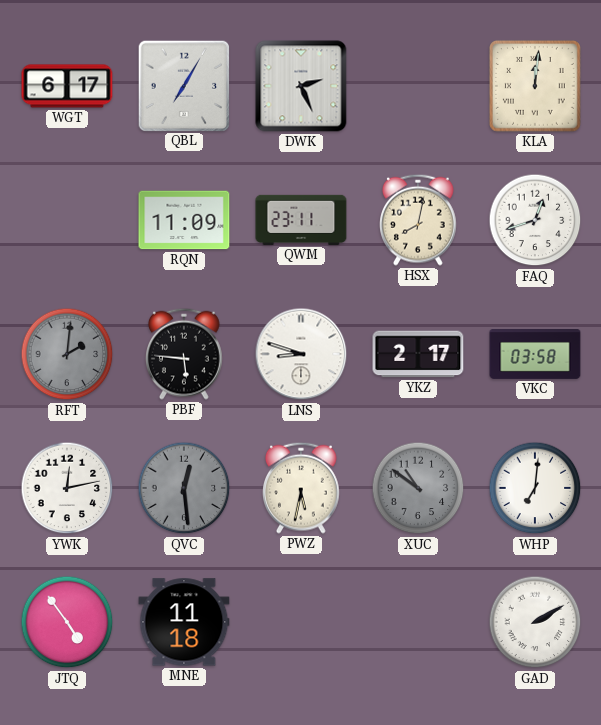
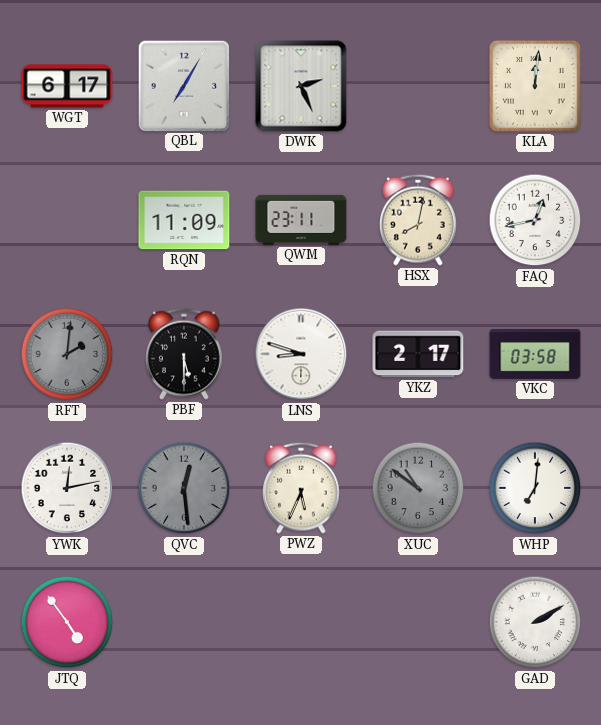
FAQ: 12:42 -> 12:43 (535, 220)
PBF: 5:46 -> 5:30 (185, 354)
PWZ: 5:32 -> 5:34 (302, 488)
MNE: 11:18 -> none (184, 622)
